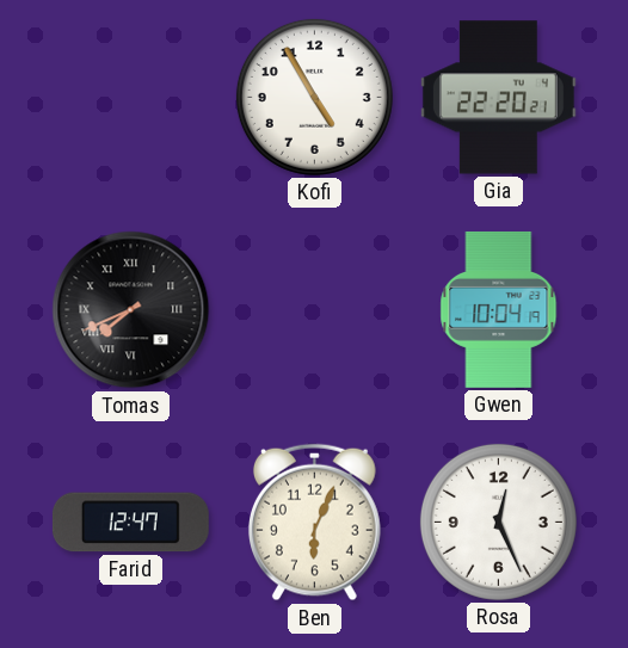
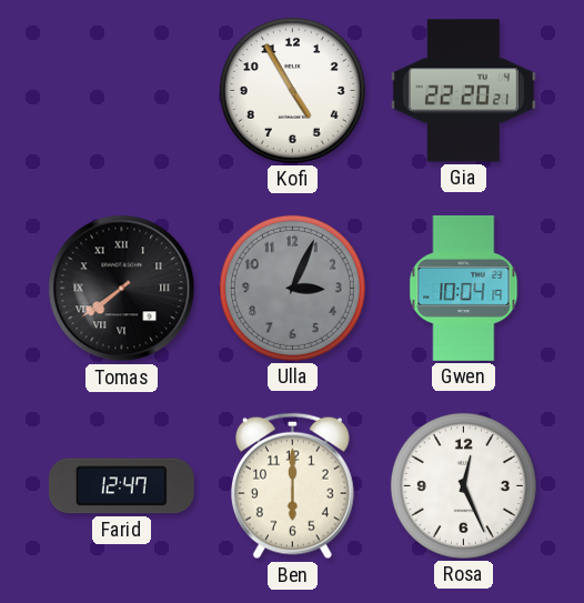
Tomas: 7:41 -> 7:39 (122, 289)
Ulla: none -> 3:04 (292, 288)
Ben: 6:04 -> 6:00 (292, 486)
